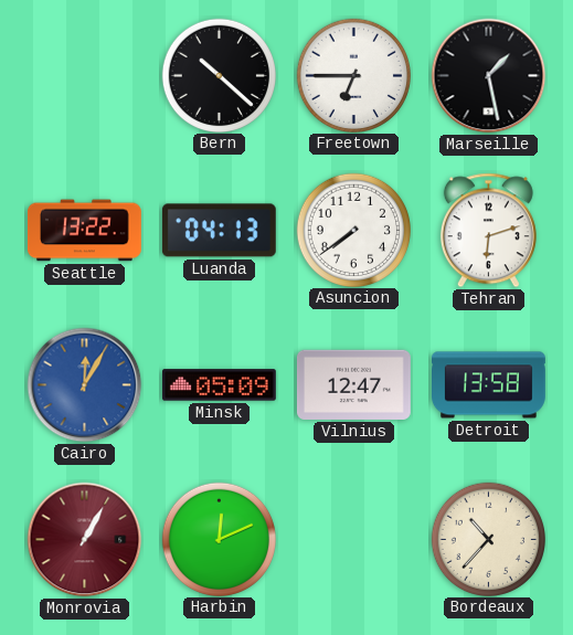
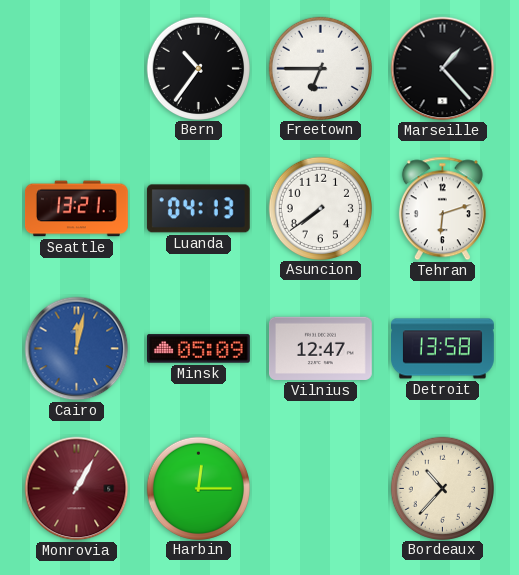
Bern: 10:22 -> 10:36 (198, 68)
Marseille: 1:28 -> 1:23 (443, 69)
Seattle: 13:22 -> 13:21 (77, 209)
Cairo: 12:05 -> 12:02 (77, 349)
Harbin: 12:11 -> 12:15 (198, 488)
